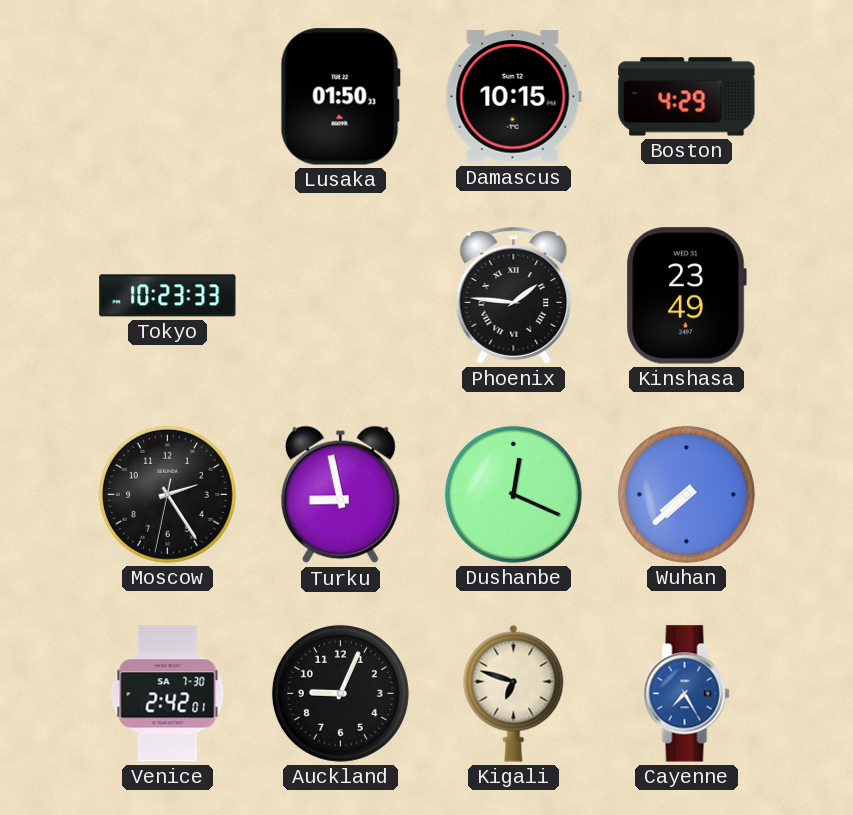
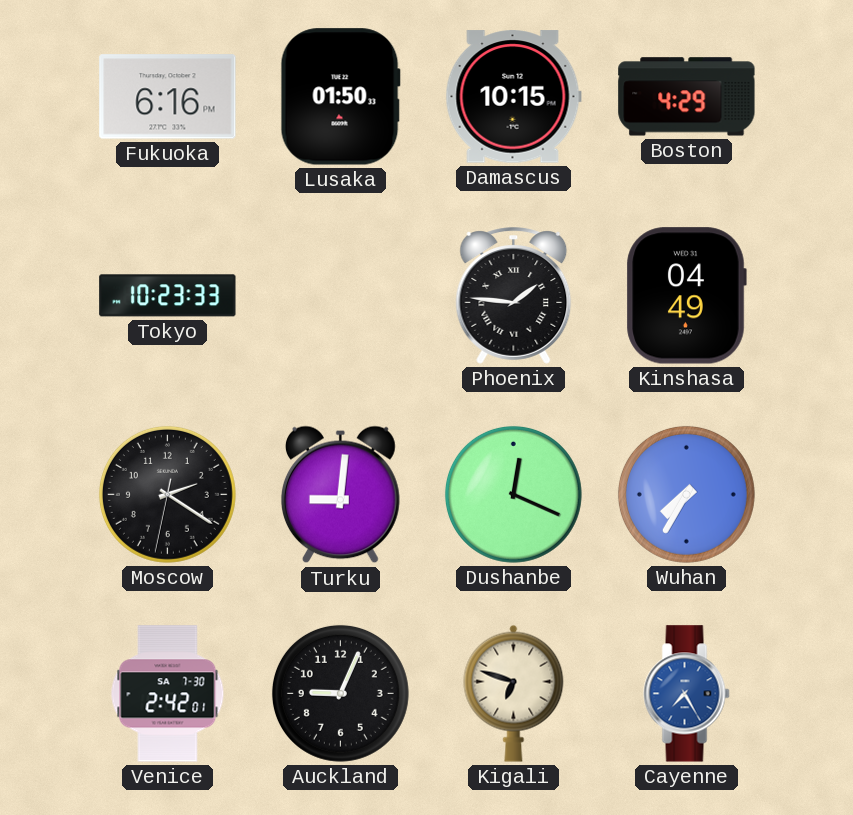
Fukuoka: none -> 6:16 (168, 97)
Kinshasa: 23:49 -> 04:49 (686, 296)
Moscow: 2:24 -> 2:20 (167, 494)
Turku: 8:58 -> 9:01 (340, 495)
Wuhan: 7:38 -> 7:35 (686, 494)
